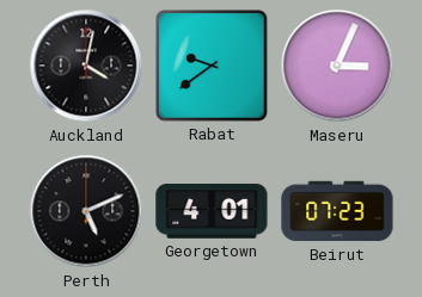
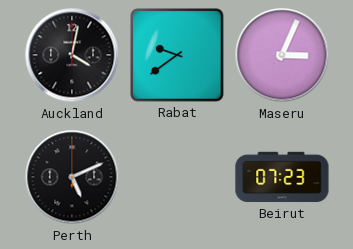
Georgetown: 4:01 -> none (212, 212)
